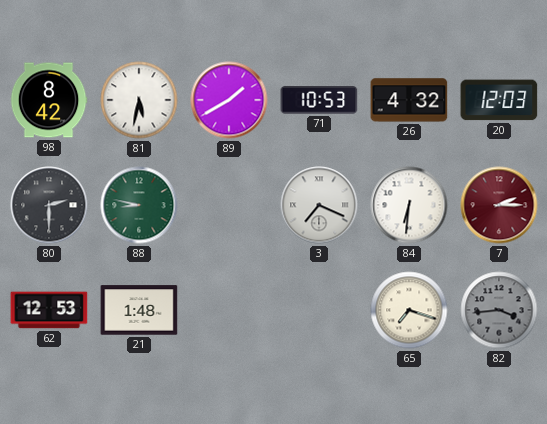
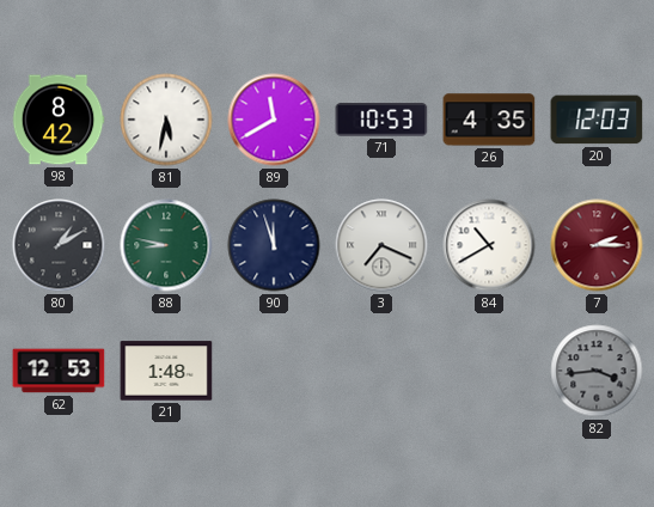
89: 1:40 -> 11:40 (274, 120)
26: 4:32 -> 4:35 (489, 120)
80: 2:30 -> 1:10 (59, 245)
90: none -> 11:57 (274, 245)
84: 6:31 -> 10:40 (489, 245)
65: 7:18 -> none (409, 310)
